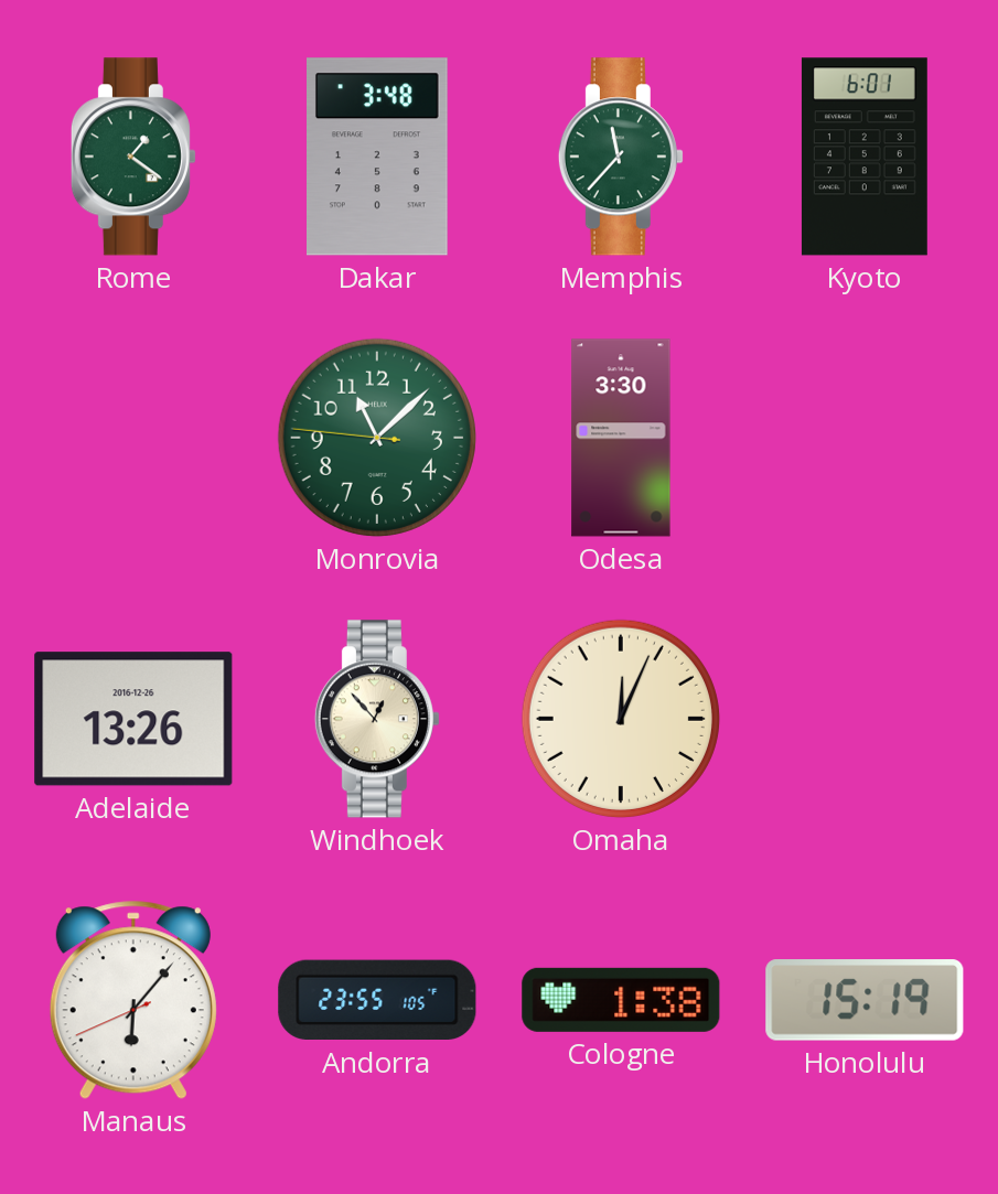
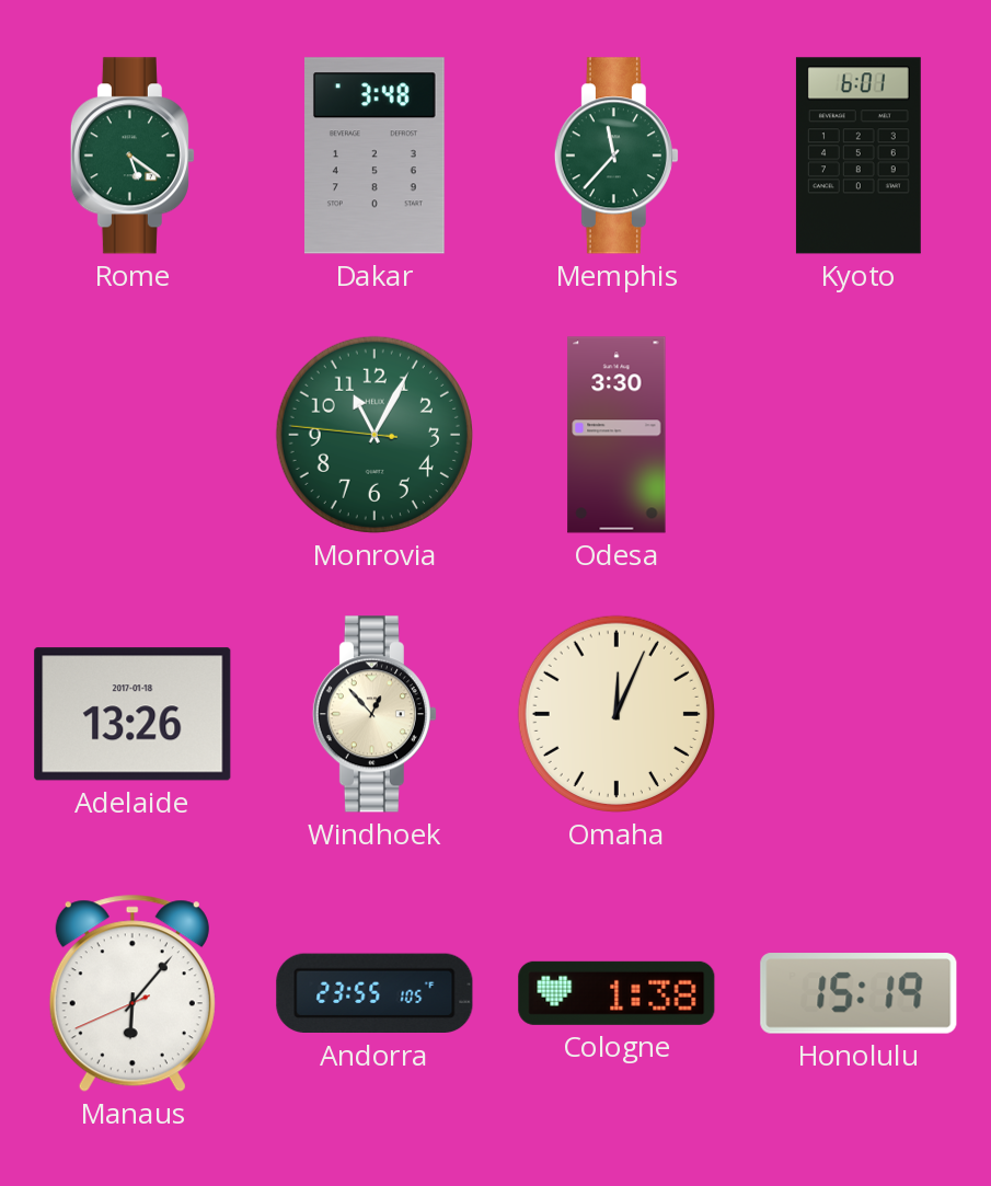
Rome: 1:21 -> 5:21 (132, 156)
Monrovia: 11:07 -> 11:04 (374, 435)
Adelaide date: 2016-12-26 -> 2017-01-18 (132, 714)
